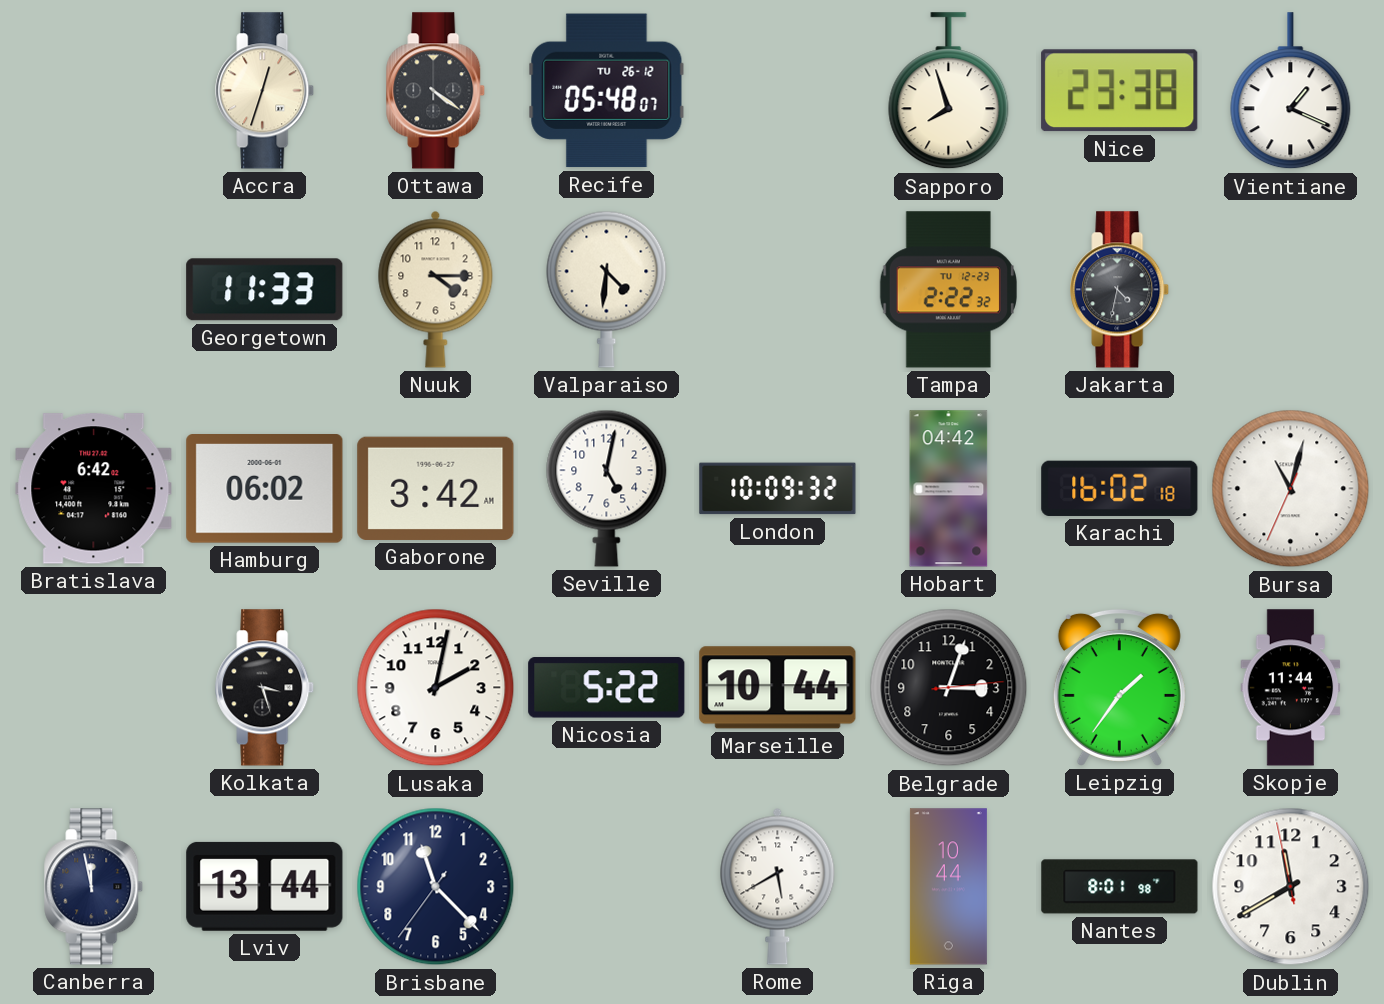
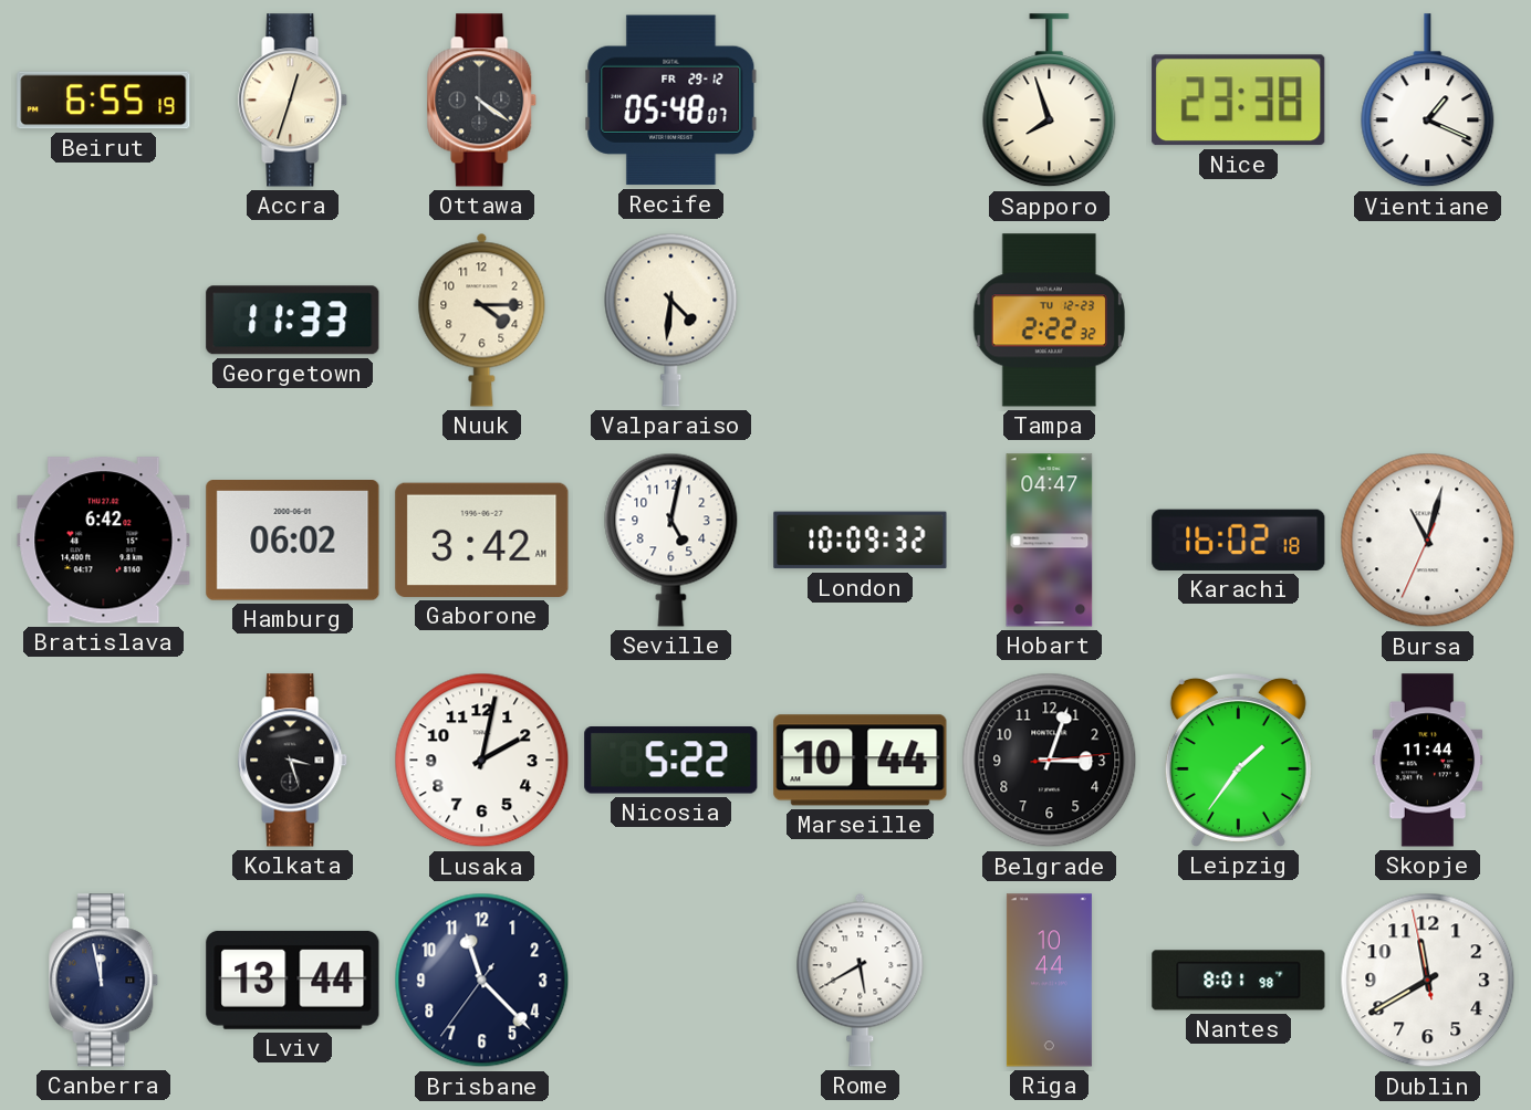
Beirut: none -> 6:55 (104, 101)
Recife date: TU 26-12 -> FR 29-12 (671, 101)
Jakarta: 4:32 -> none (1120, 290)
Hobart: 04:42 -> 04:47 (1050, 541)
